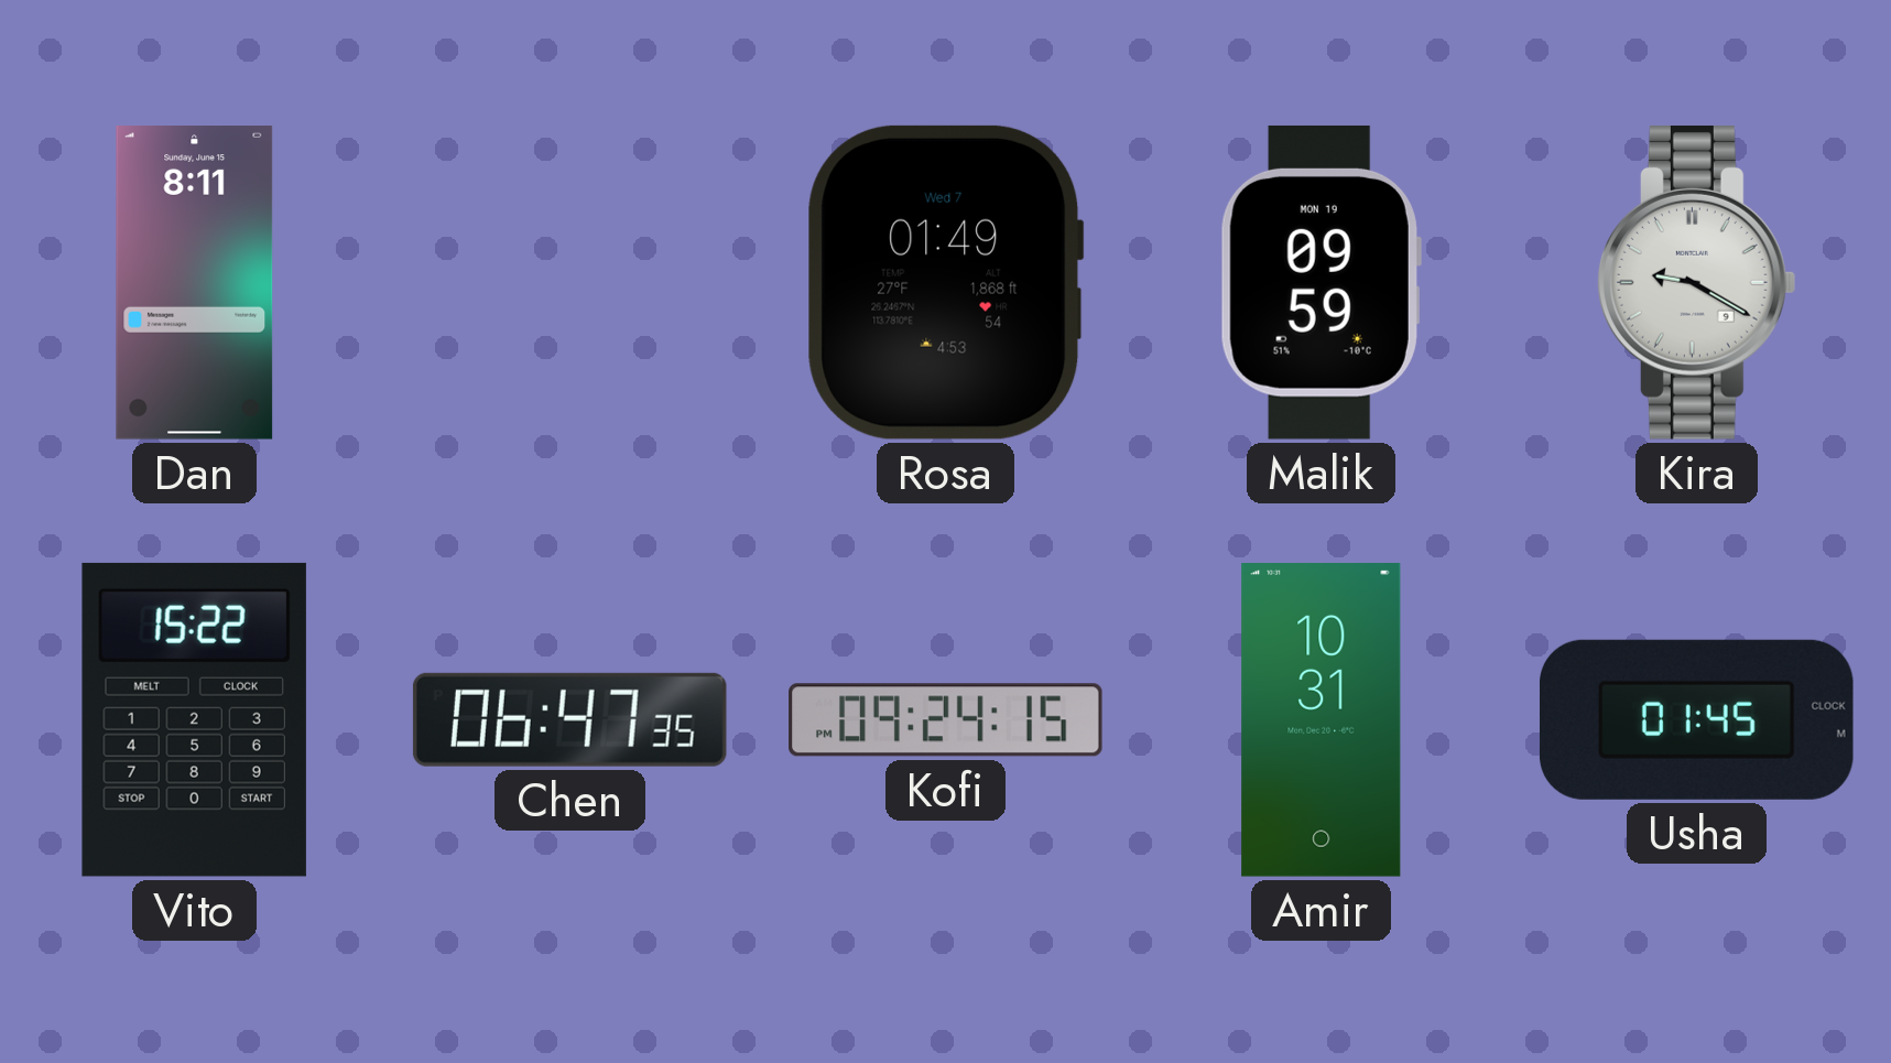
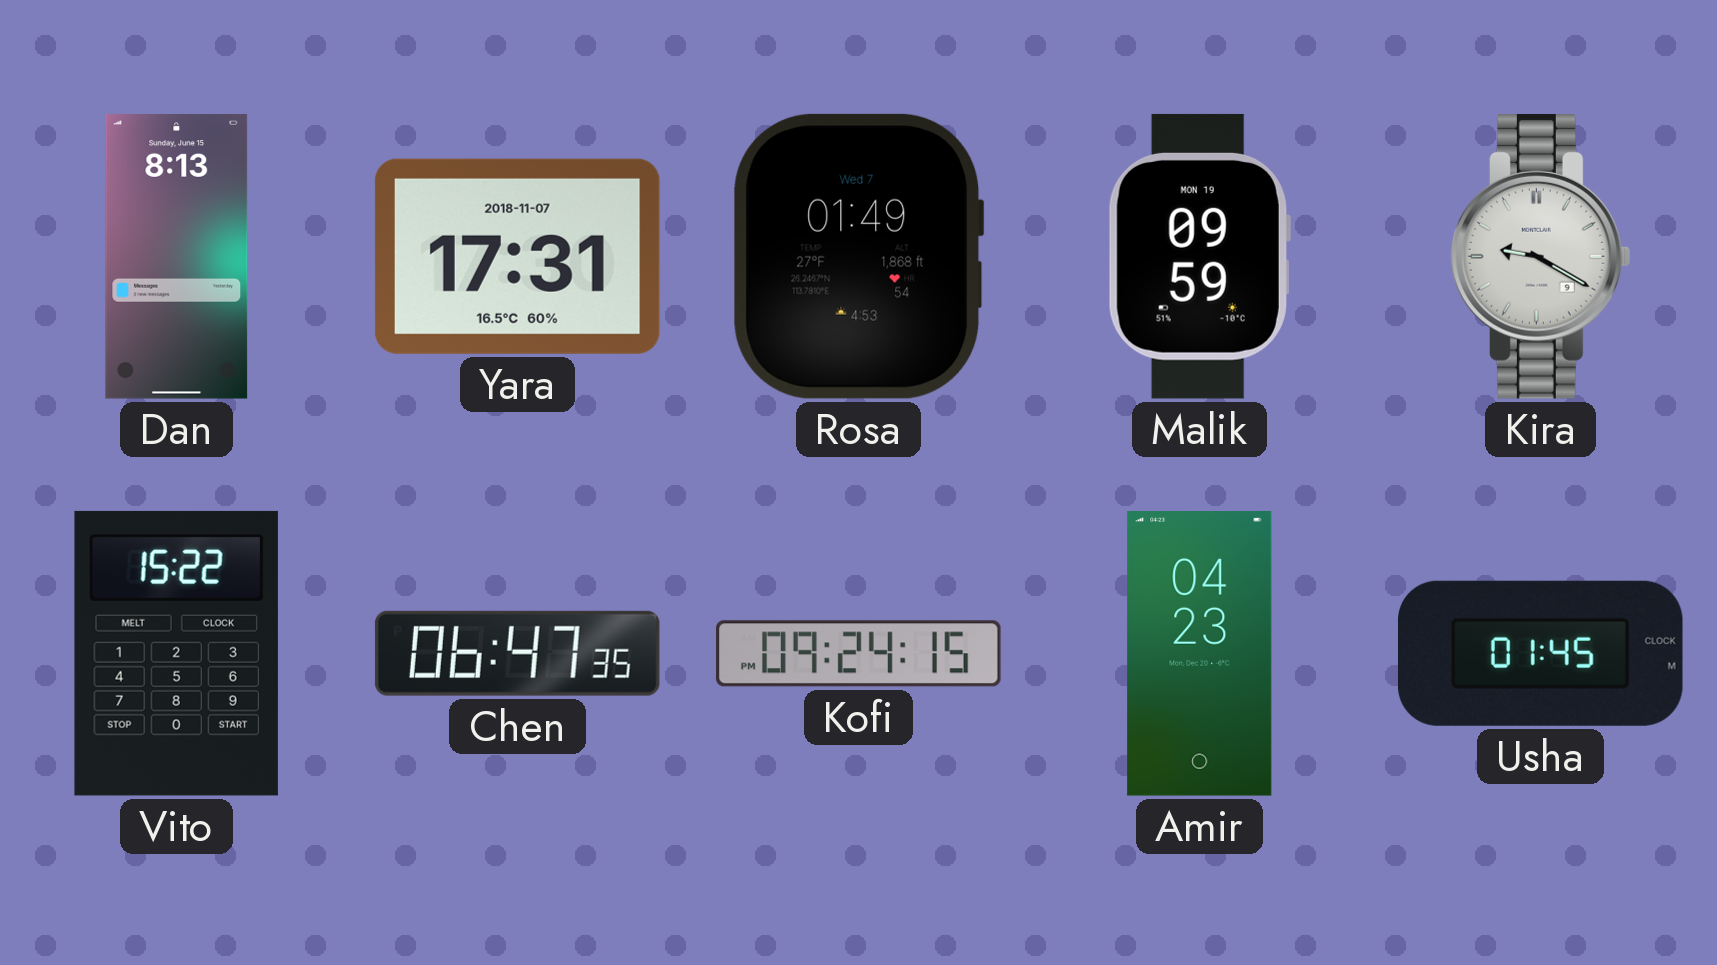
Dan: 8:11 -> 8:13 (177, 257)
Yara: none -> 17:31 (517, 256)
Amir: 10:31 -> 04:23 (1200, 654)
